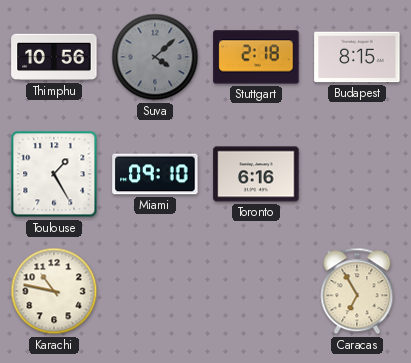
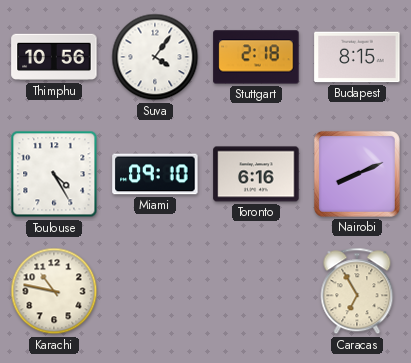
Suva: 4:08 -> 4:06 (155, 57)
Suva dial: grey -> white (155, 57)
Toulouse: 1:25 -> 4:25 (54, 174)
Nairobi: none -> 8:11 (357, 174)
